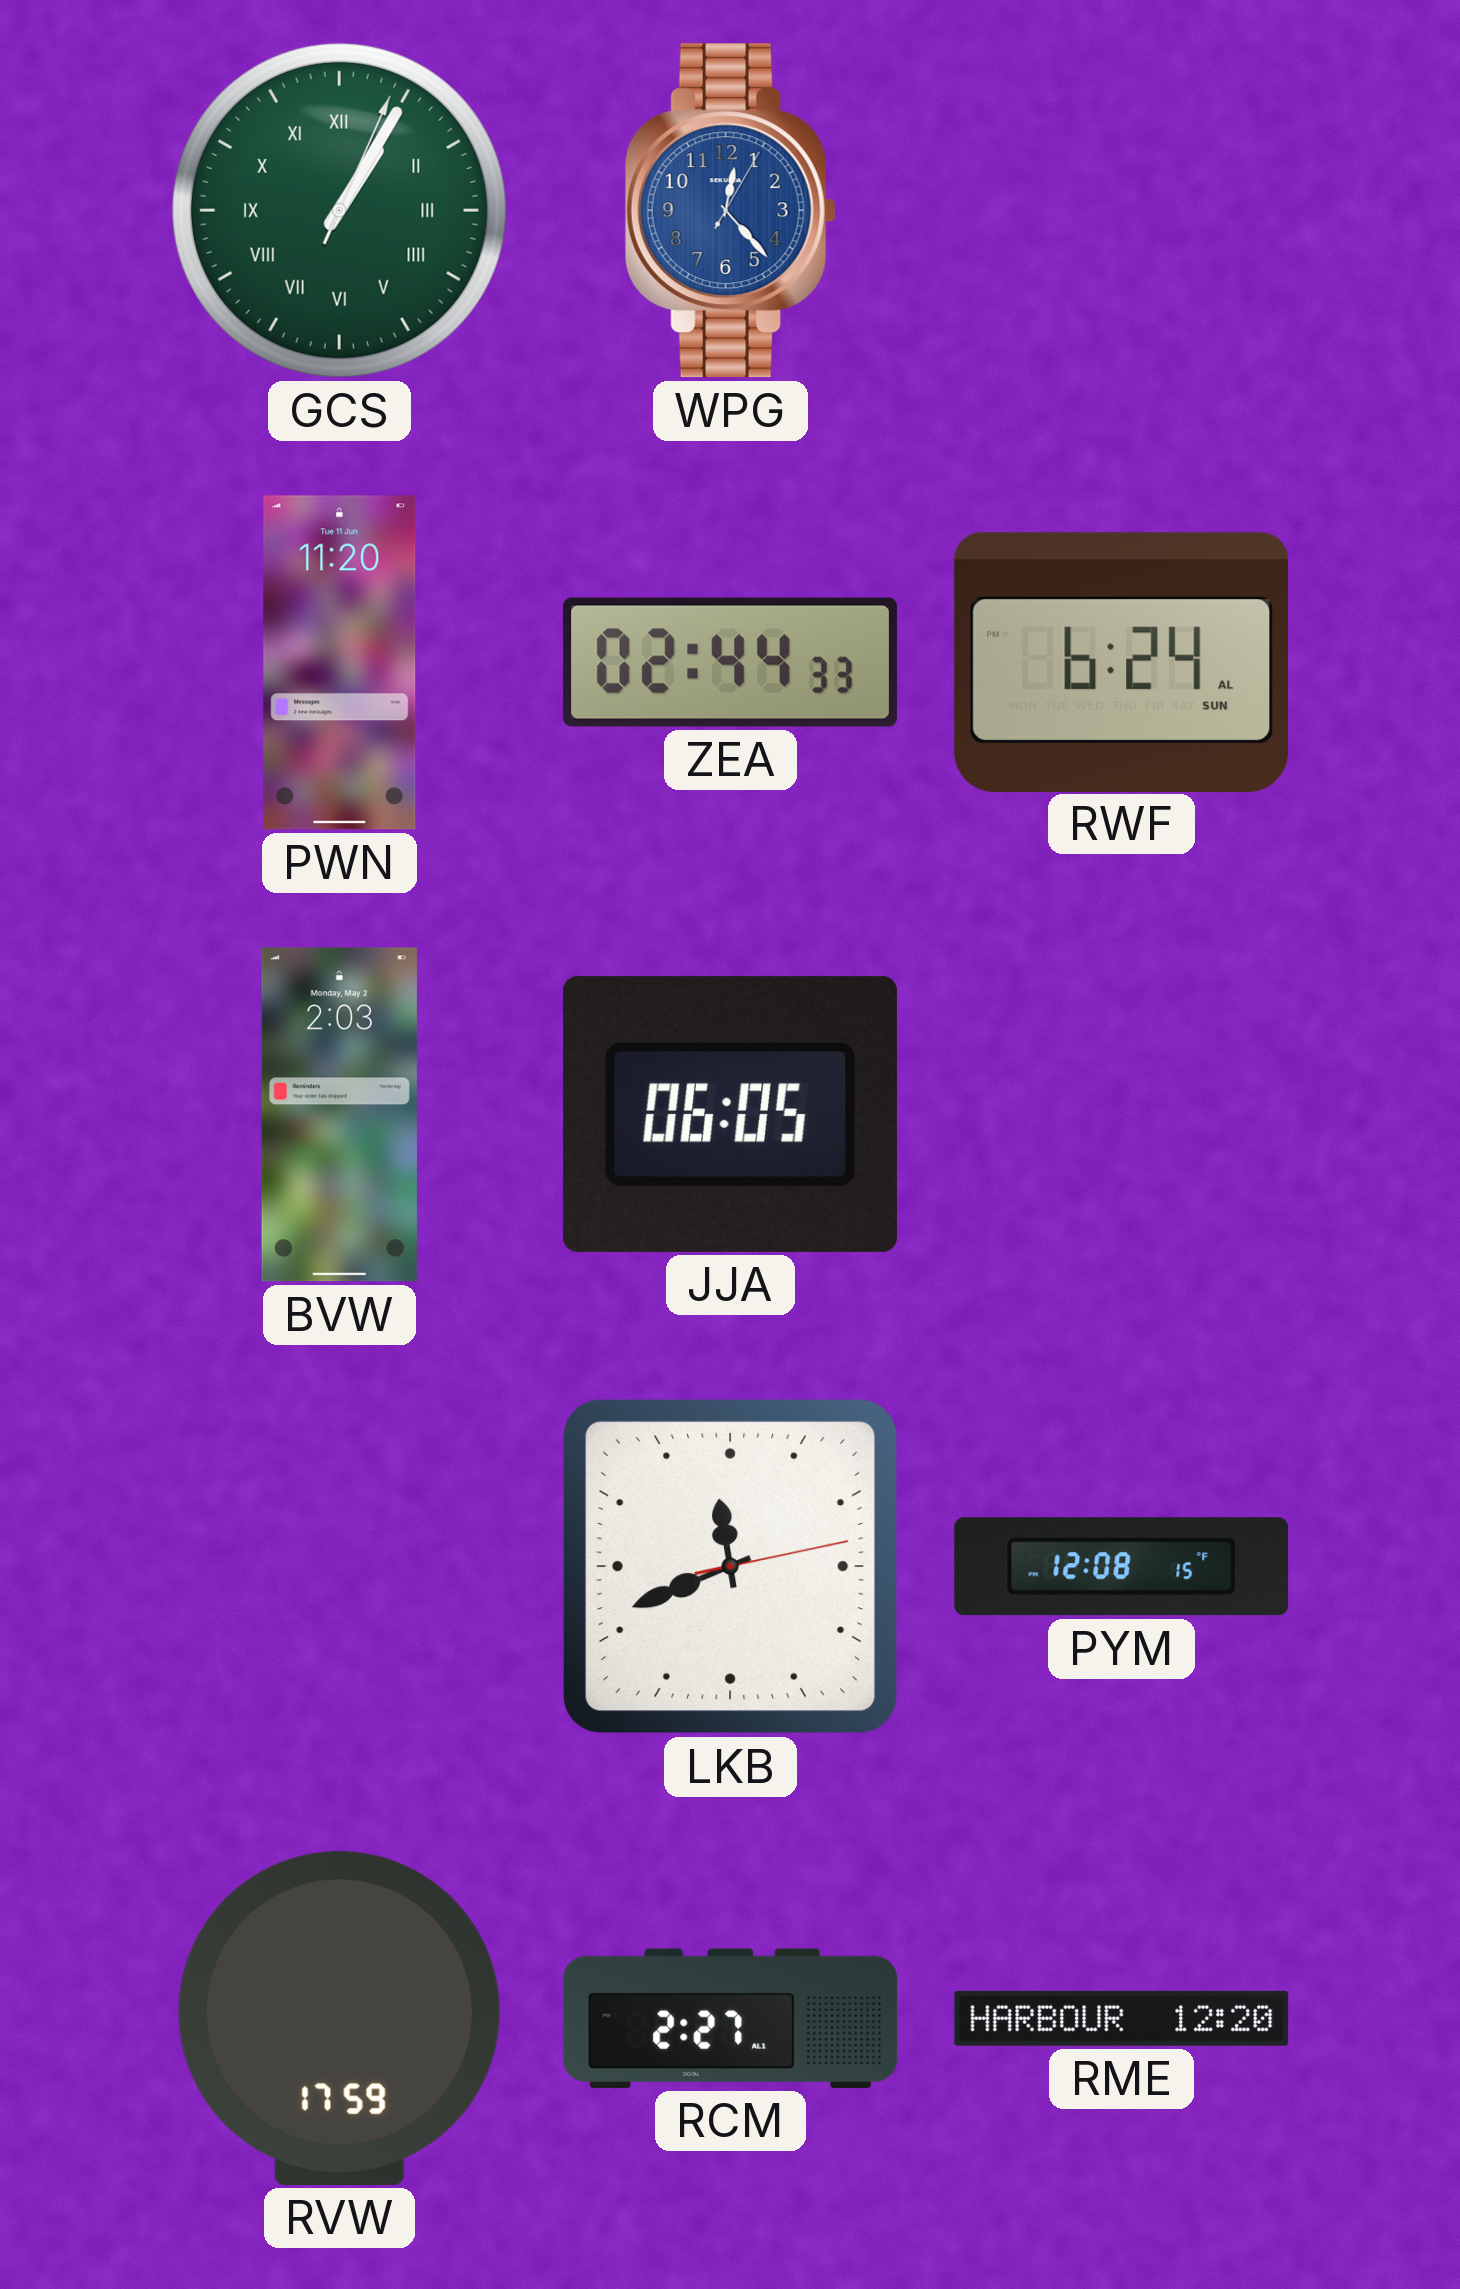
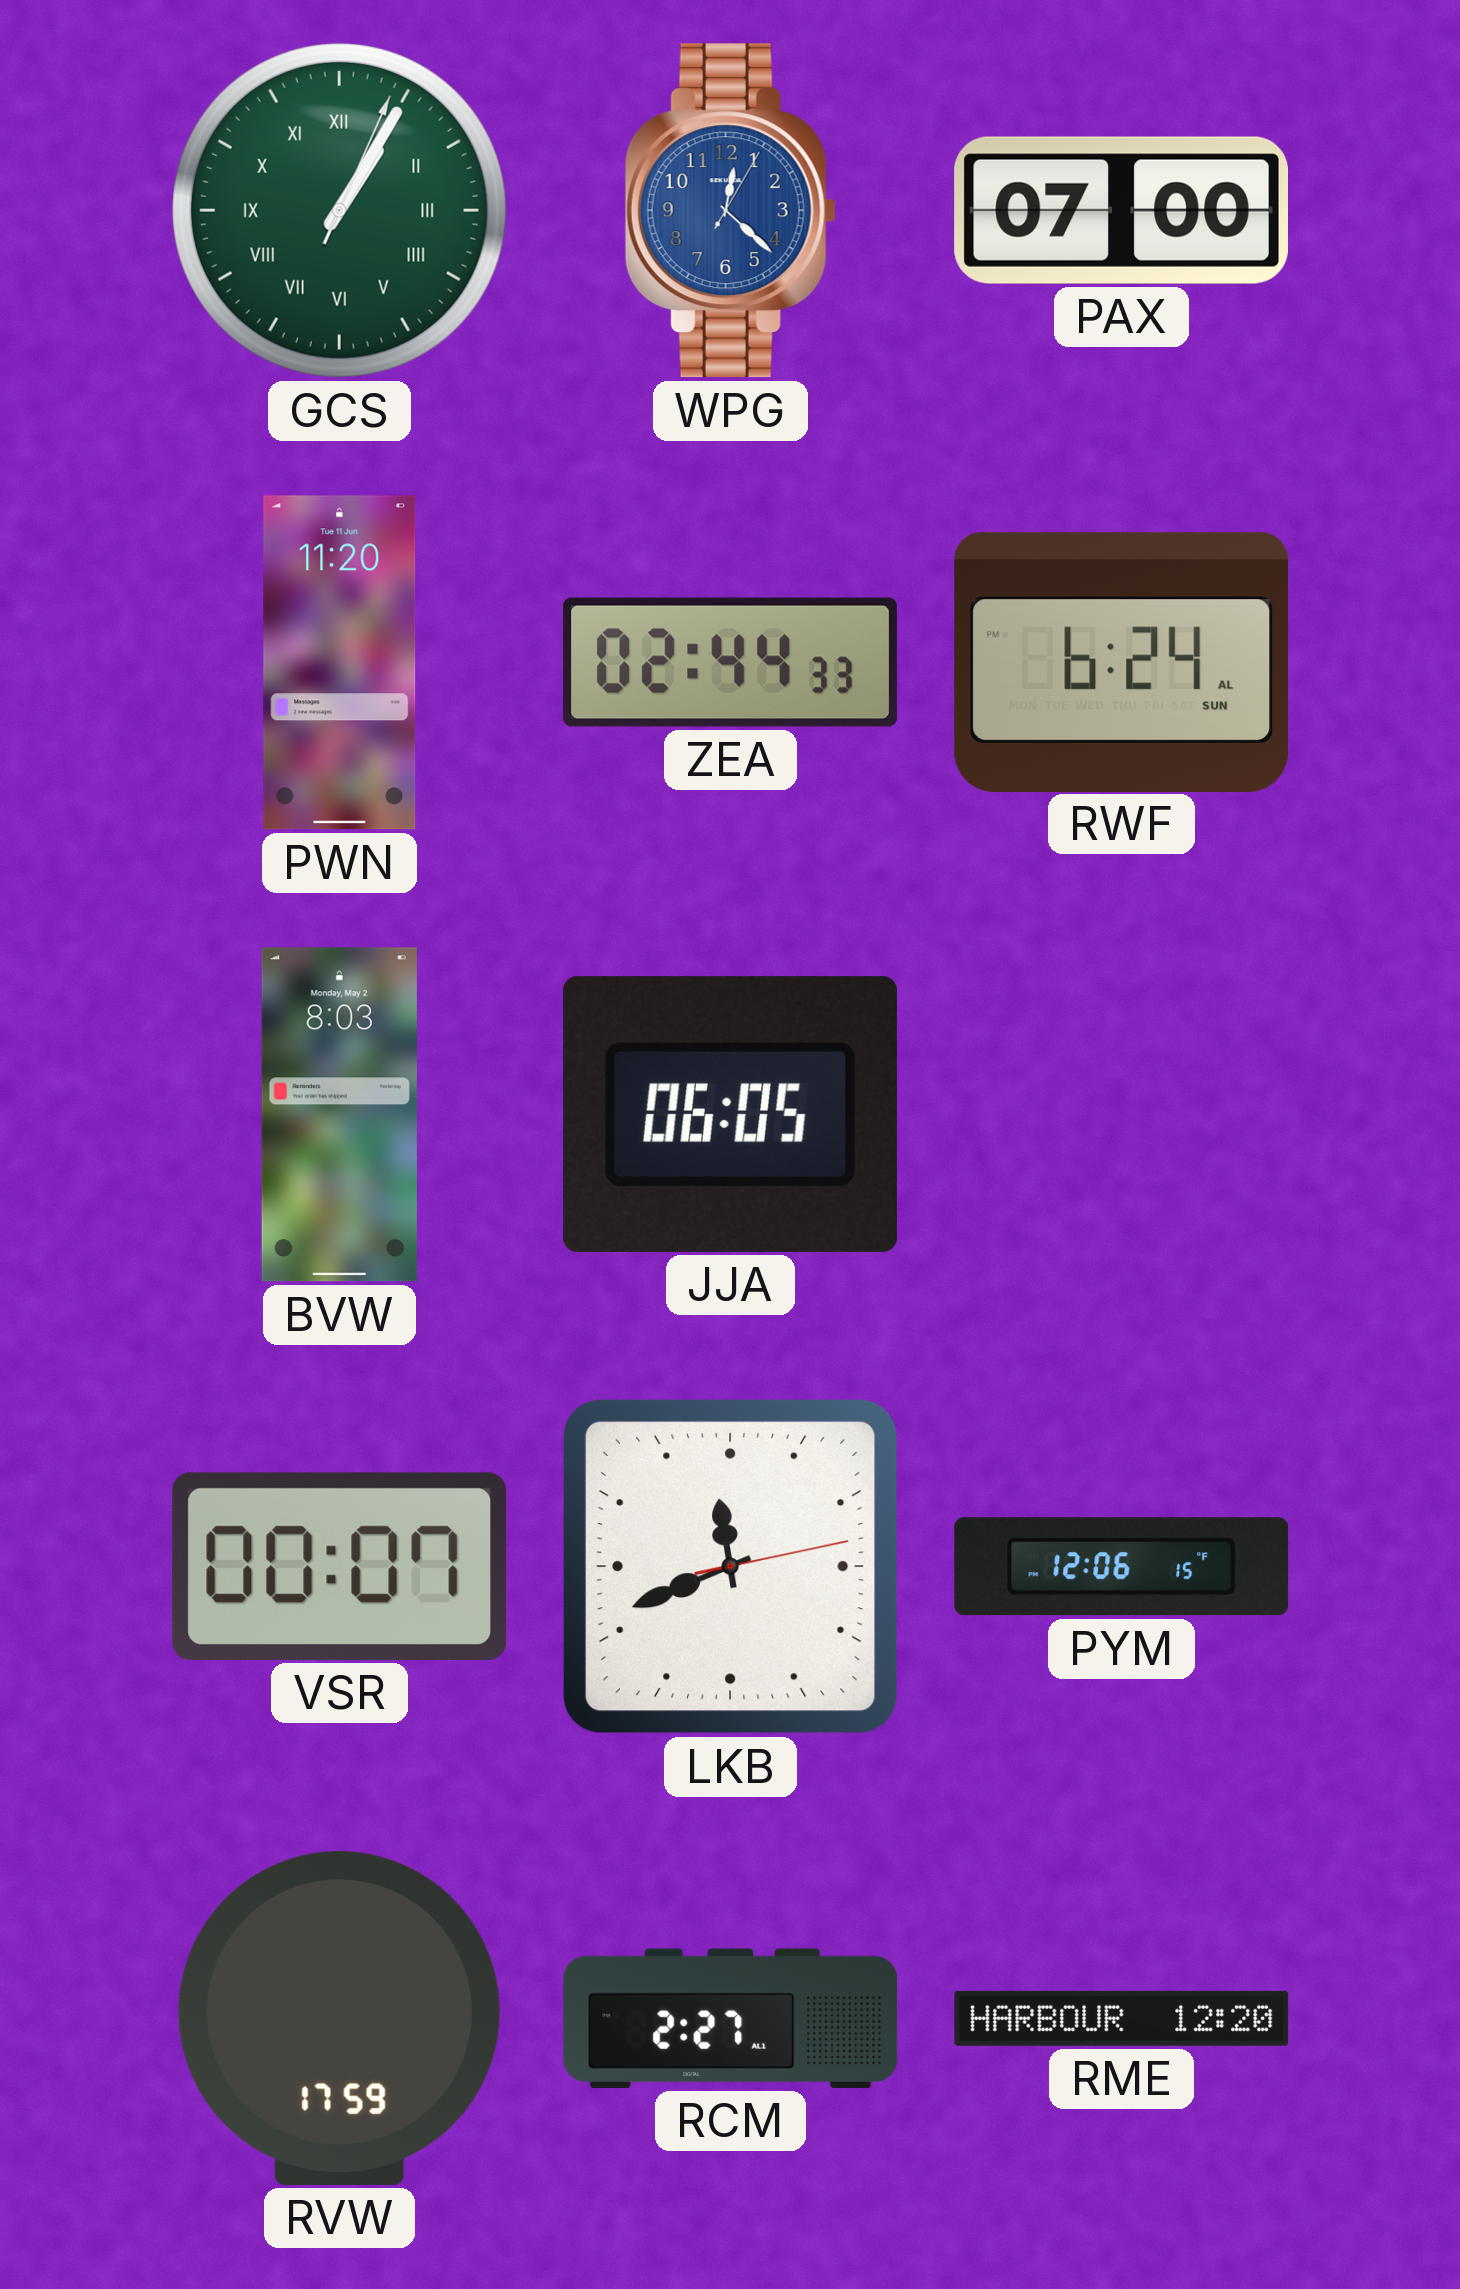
WPG: 12:23 -> 12:22 (730, 211)
PAX: none -> 07:00 (1121, 210)
BVW: 2:03 -> 8:03 (339, 1115)
VSR: none -> 00:07 (340, 1566)
PYM: 12:08 -> 12:06 (1122, 1567)
